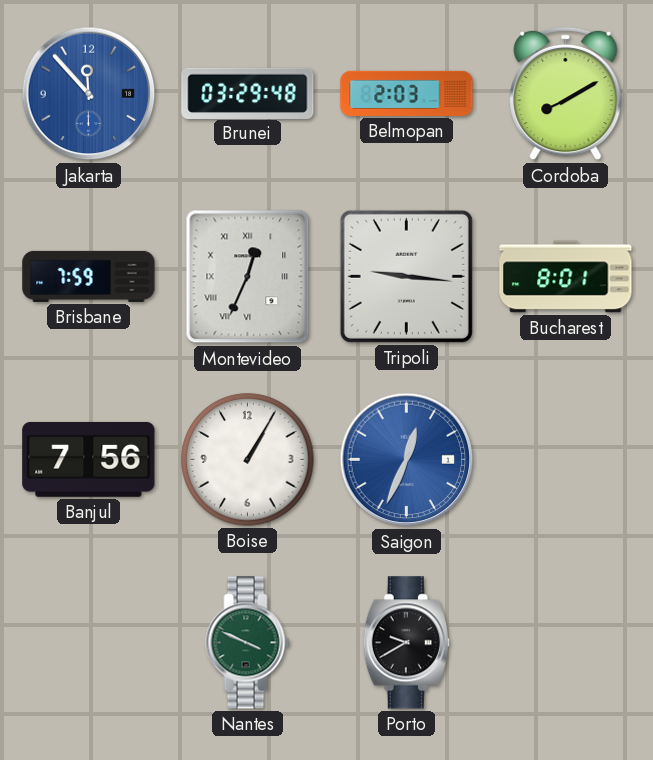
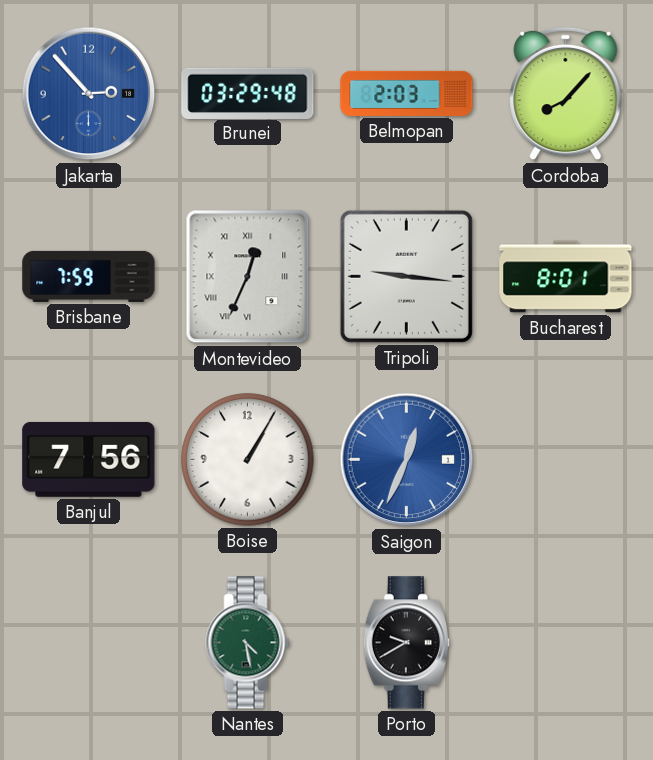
Jakarta: 11:53 -> 2:53 (89, 94)
Cordoba: 8:10 -> 8:07 (566, 94)
Nantes: 3:49 -> 4:28 (248, 643)
